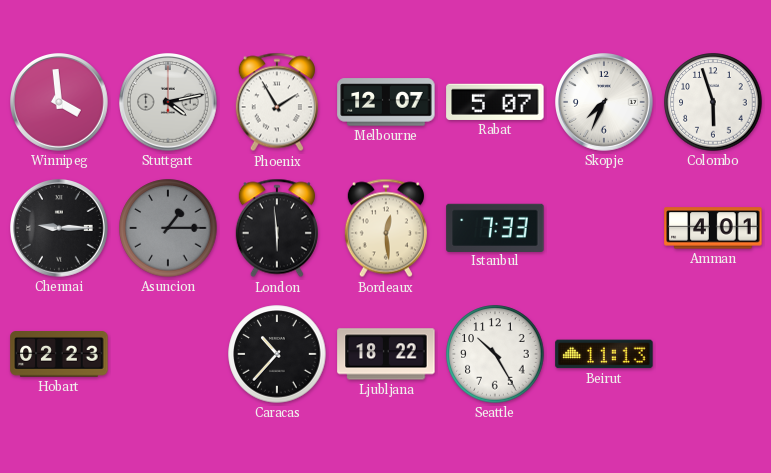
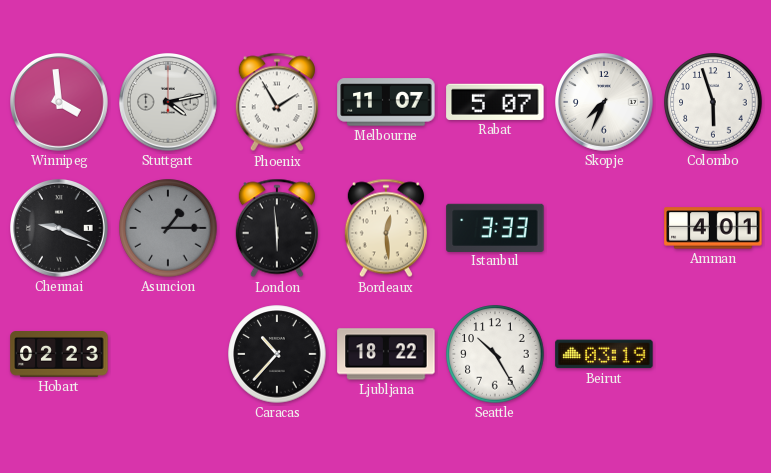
Melbourne: 12:07 -> 11:07 (386, 102)
Chennai: 9:15 -> 9:19 (60, 229)
Istanbul: 7:33 -> 3:33 (495, 227)
Beirut: 11:13 -> 03:19 (604, 354)
